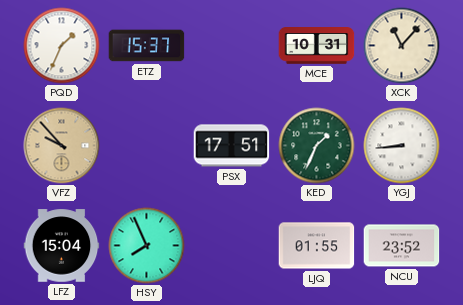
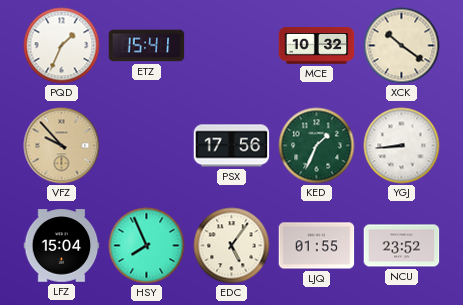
ETZ: 15:37 -> 15:41 (147, 46)
MCE: 10:31 -> 10:32 (317, 46)
XCK: 11:07 -> 10:21 (402, 46)
PSX: 17:51 -> 17:56 (232, 146)
EDC: none -> 5:06 (232, 246)
